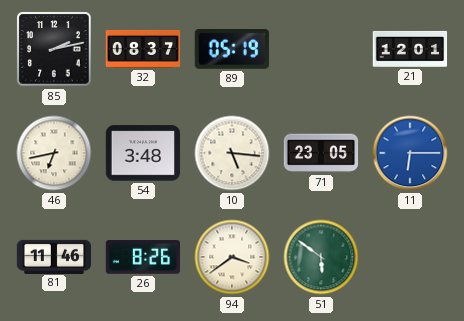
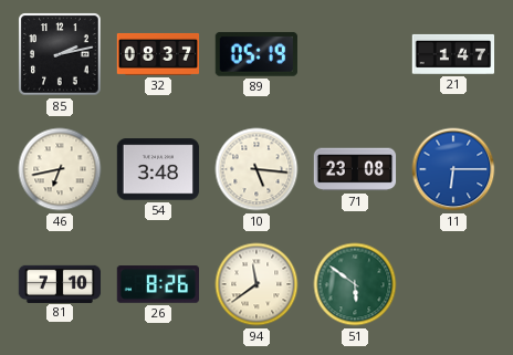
21: 12:01 -> 1:47 (453, 54)
71: 23:05 -> 23:08 (355, 169)
81: 11:46 -> 7:10 (60, 283)
94: 3:39 -> 11:39 (256, 284)
